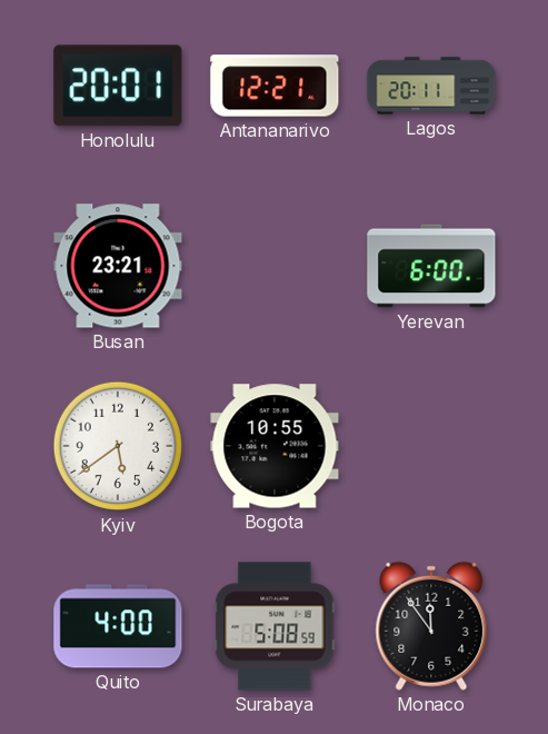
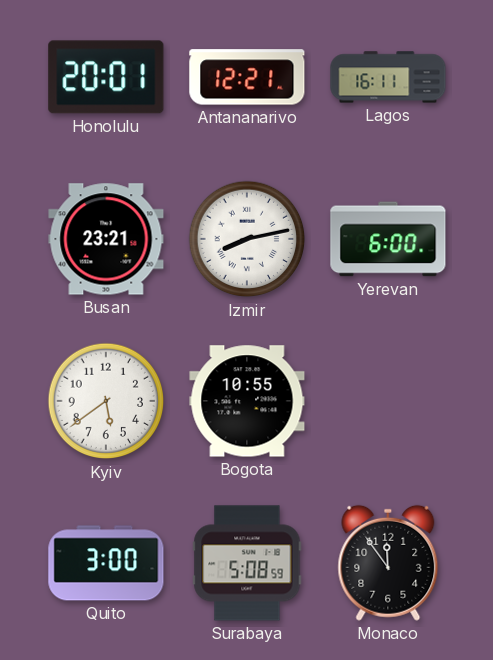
Lagos: 20:11 -> 16:11 (388, 77)
Izmir: none -> 8:13 (247, 239)
Quito: 4:00 -> 3:00 (106, 563)
